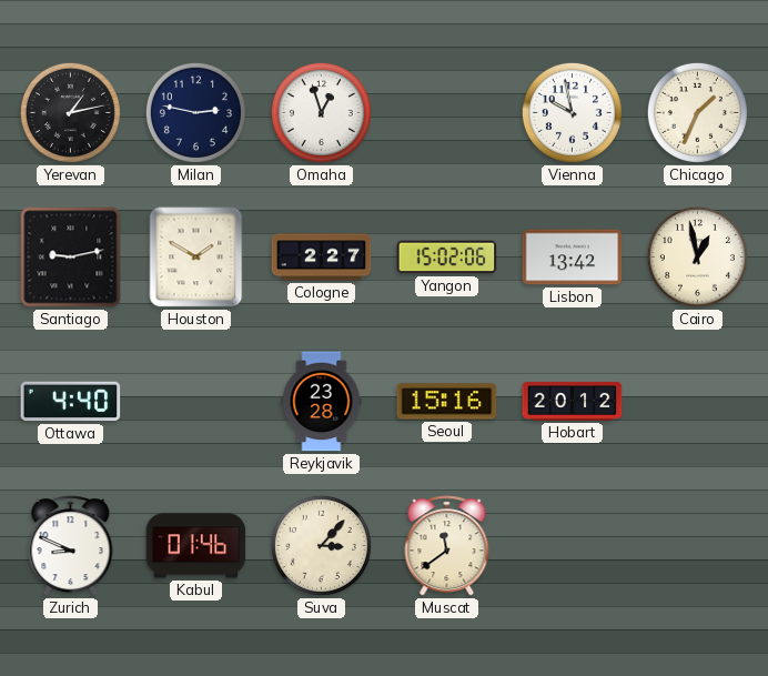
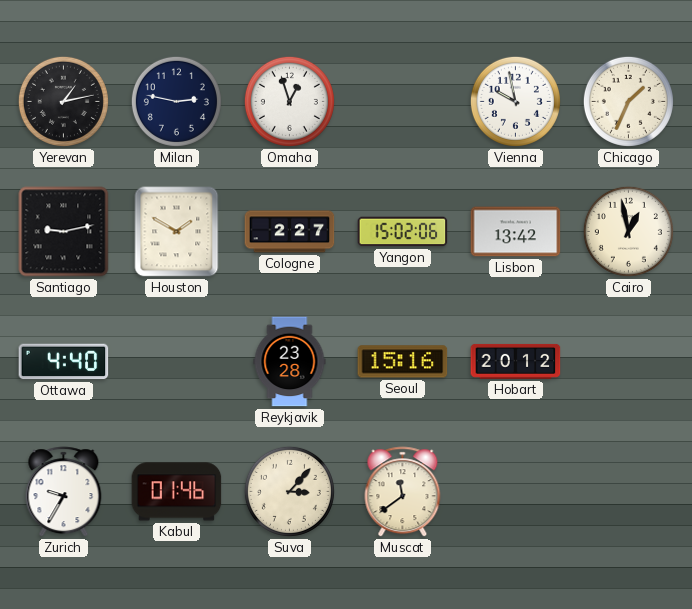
Zurich: 8:49 -> 9:35 (64, 492)
